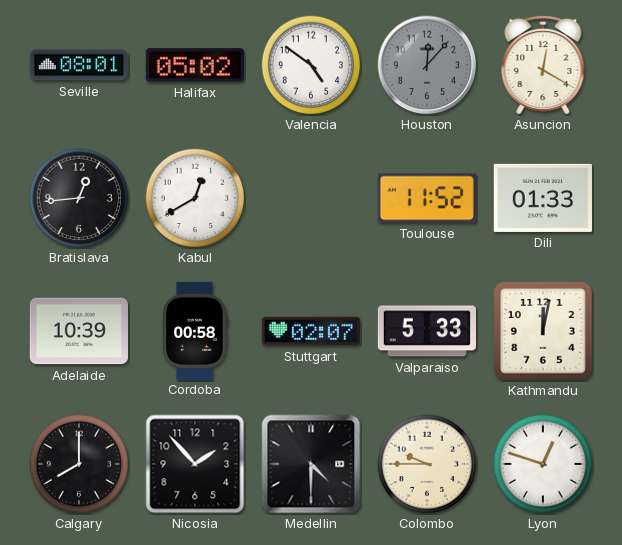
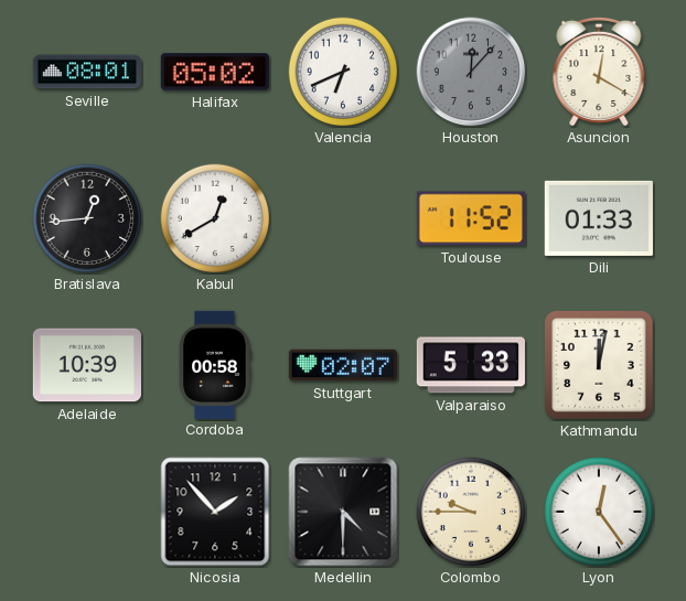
Valencia: 4:51 -> 6:41 (343, 72)
Calgary: 8:00 -> none (79, 464)
Lyon: 12:48 -> 12:24 (599, 512)
